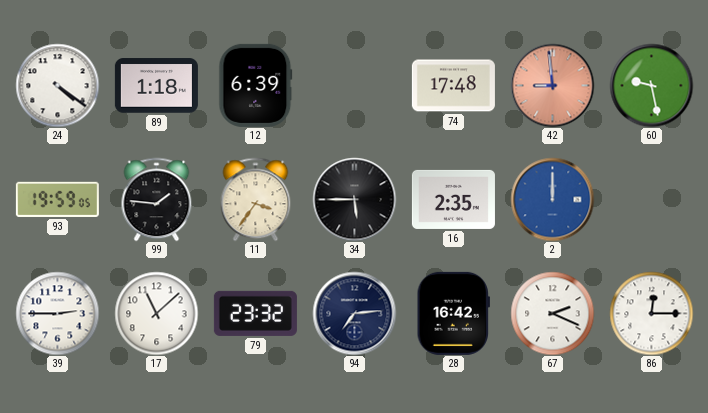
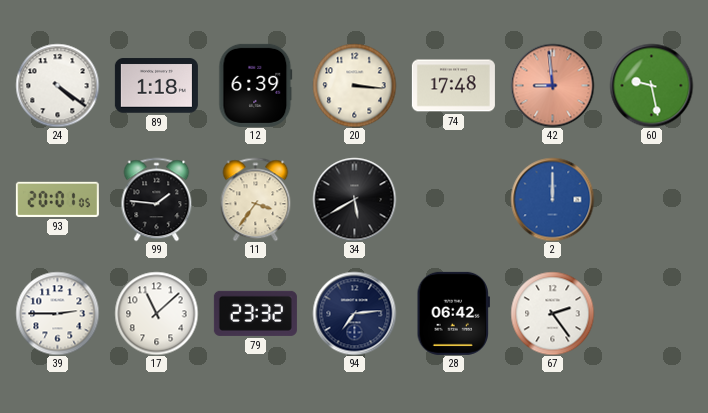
20: none -> 3:16 (354, 85)
93: 19:59 -> 20:01 (57, 199)
34: 5:45 -> 5:40 (354, 199)
16: 2:35 -> none (453, 199)
28: 16:42 -> 06:42 (453, 313)
67: 2:19 -> 2:24 (552, 313)
86: 12:15 -> none (651, 313)
